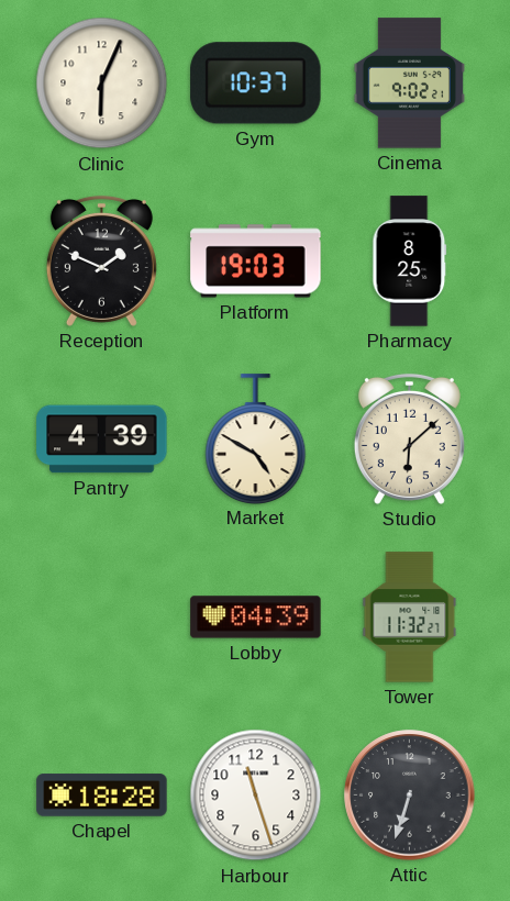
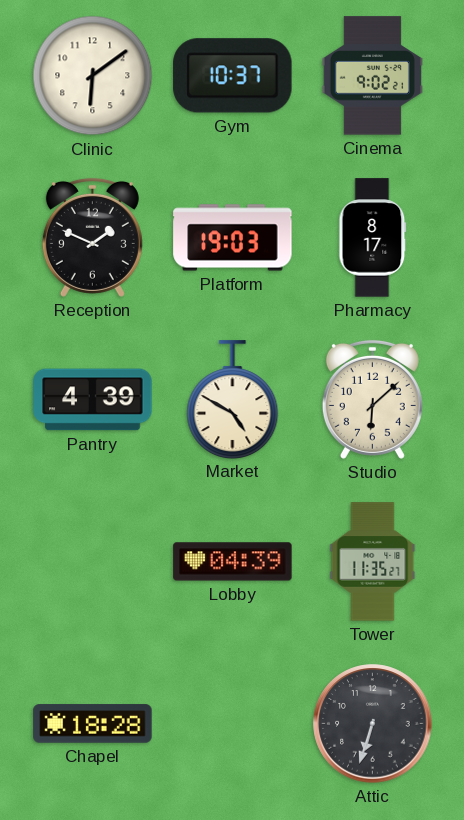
Clinic: 6:04 -> 6:09 (93, 76)
Pharmacy: 8:25 -> 8:17 (373, 238)
Tower: 11:32 -> 11:35 (373, 562)
Harbour: 11:27 -> none (256, 796)
